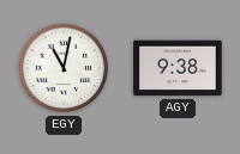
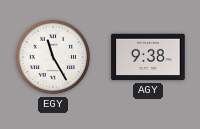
EGY: 11:02 -> 11:25 (53, 57)
